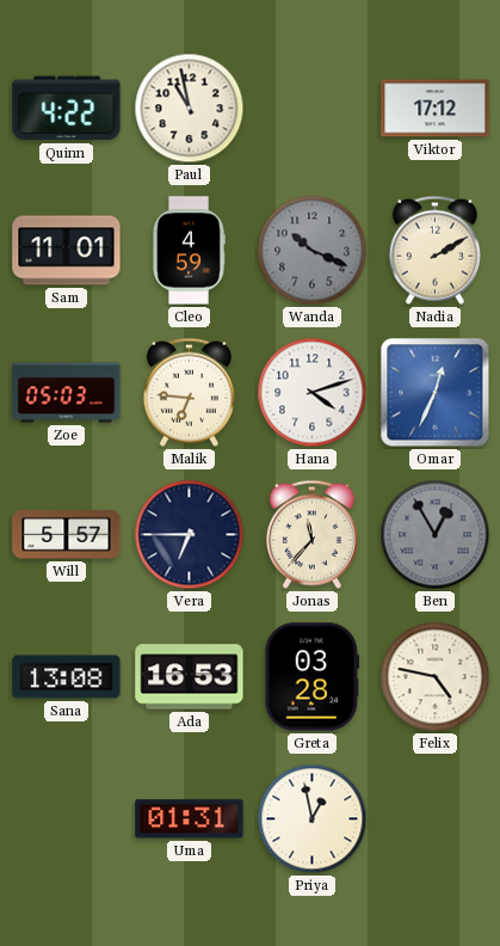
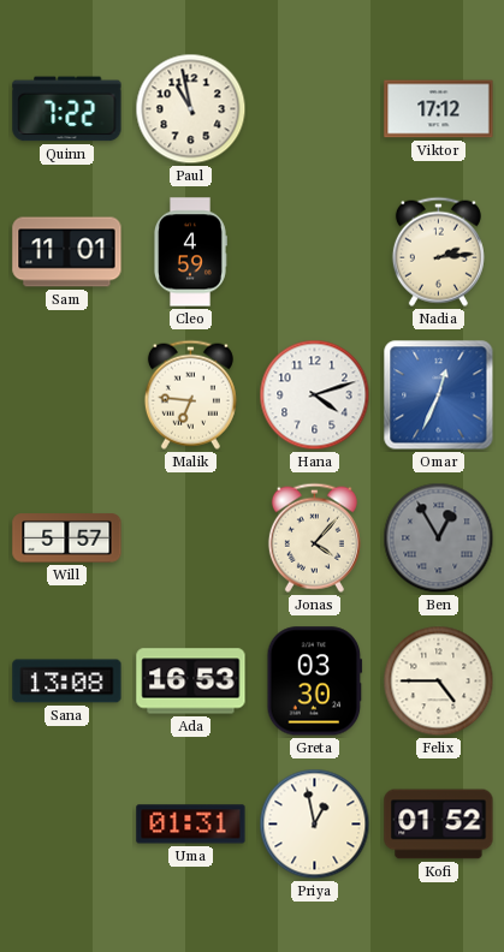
Quinn: 4:22 -> 7:22 (67, 109)
Wanda: 10:19 -> none (313, 251)
Nadia: 2:10 -> 2:14 (438, 251)
Zoe: 05:03 -> none (67, 393)
Vera: 6:45 -> none (190, 535)
Jonas: 11:37 -> 4:07 (314, 537)
Greta: 03:28 -> 03:30 (315, 682)
Felix: 4:47 -> 4:45 (439, 682)
Kofi: none -> 01:52 (439, 825)
